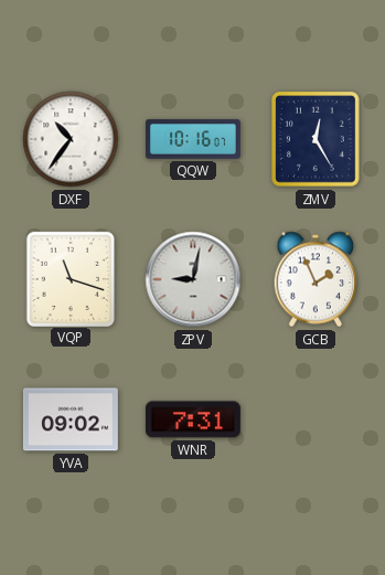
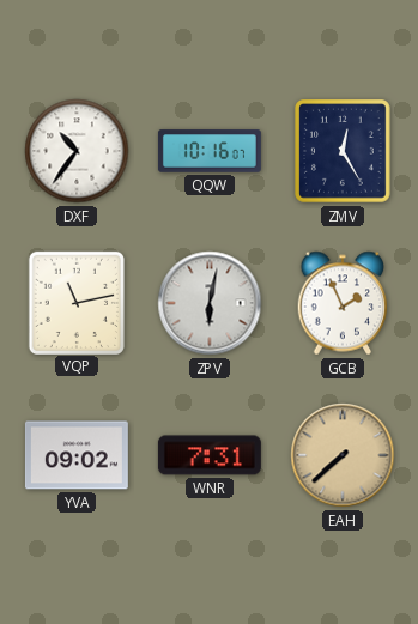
VQP: 11:18 -> 11:13 (75, 302)
ZPV: 9:02 -> 6:02 (210, 303)
EAH: none -> 7:38 (343, 455)
